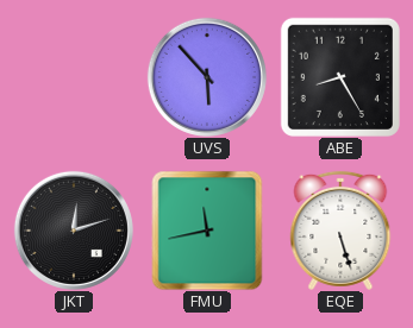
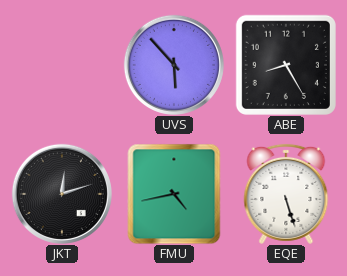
FMU: 11:43 -> 4:43 (174, 194)
